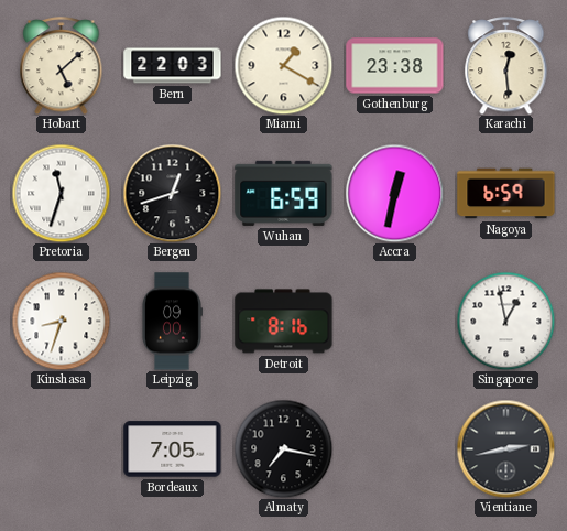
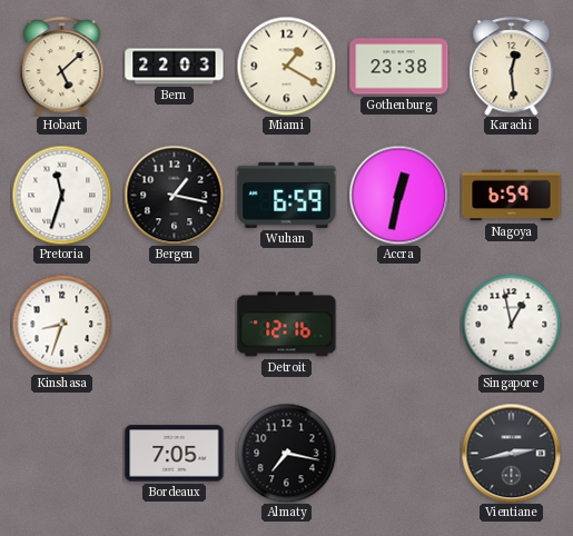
Bergen: 12:42 -> 1:17 (174, 195)
Leipzig: 09:00 -> none (172, 322)
Detroit: 8:16 -> 12:16 (287, 325)
